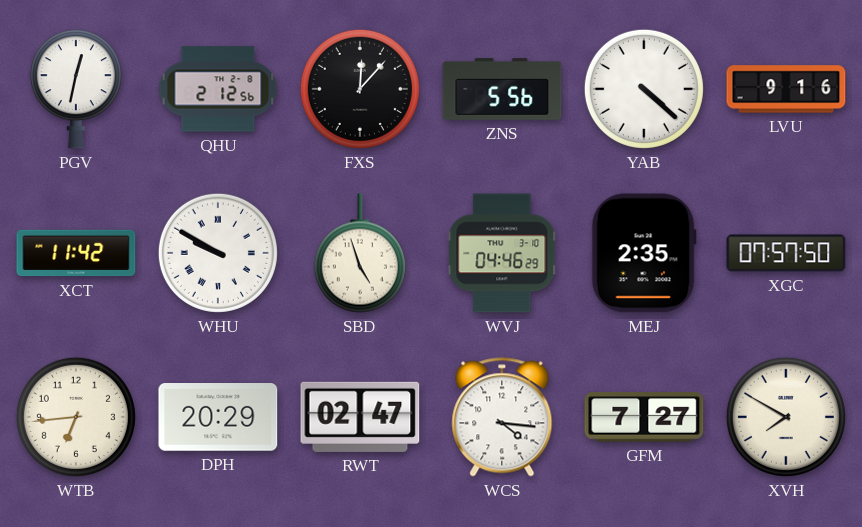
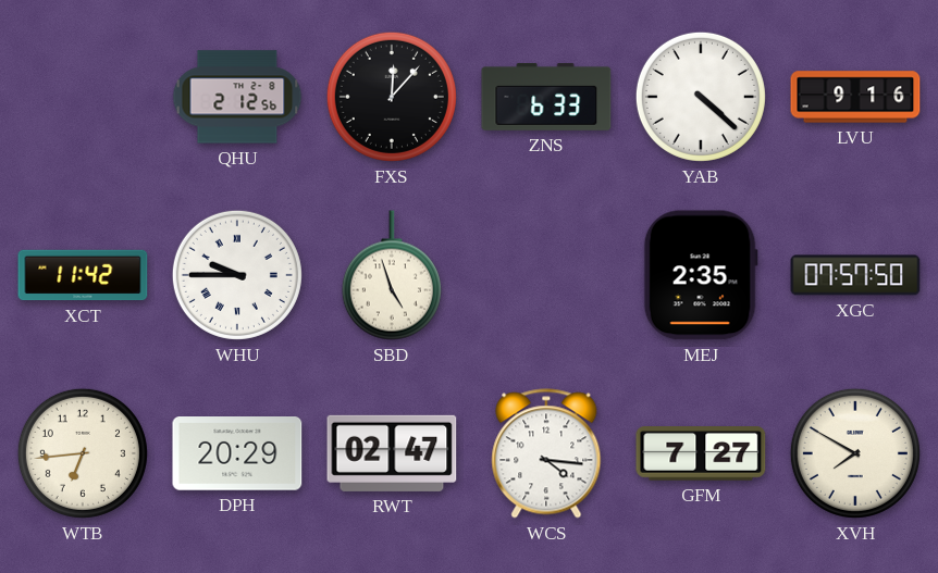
PGV: 12:32 -> none (76, 89)
ZNS: 5:56 -> 6:33 (546, 97)
WHU: 9:50 -> 9:45 (237, 275)
WVJ: 04:46 -> none (502, 253)
